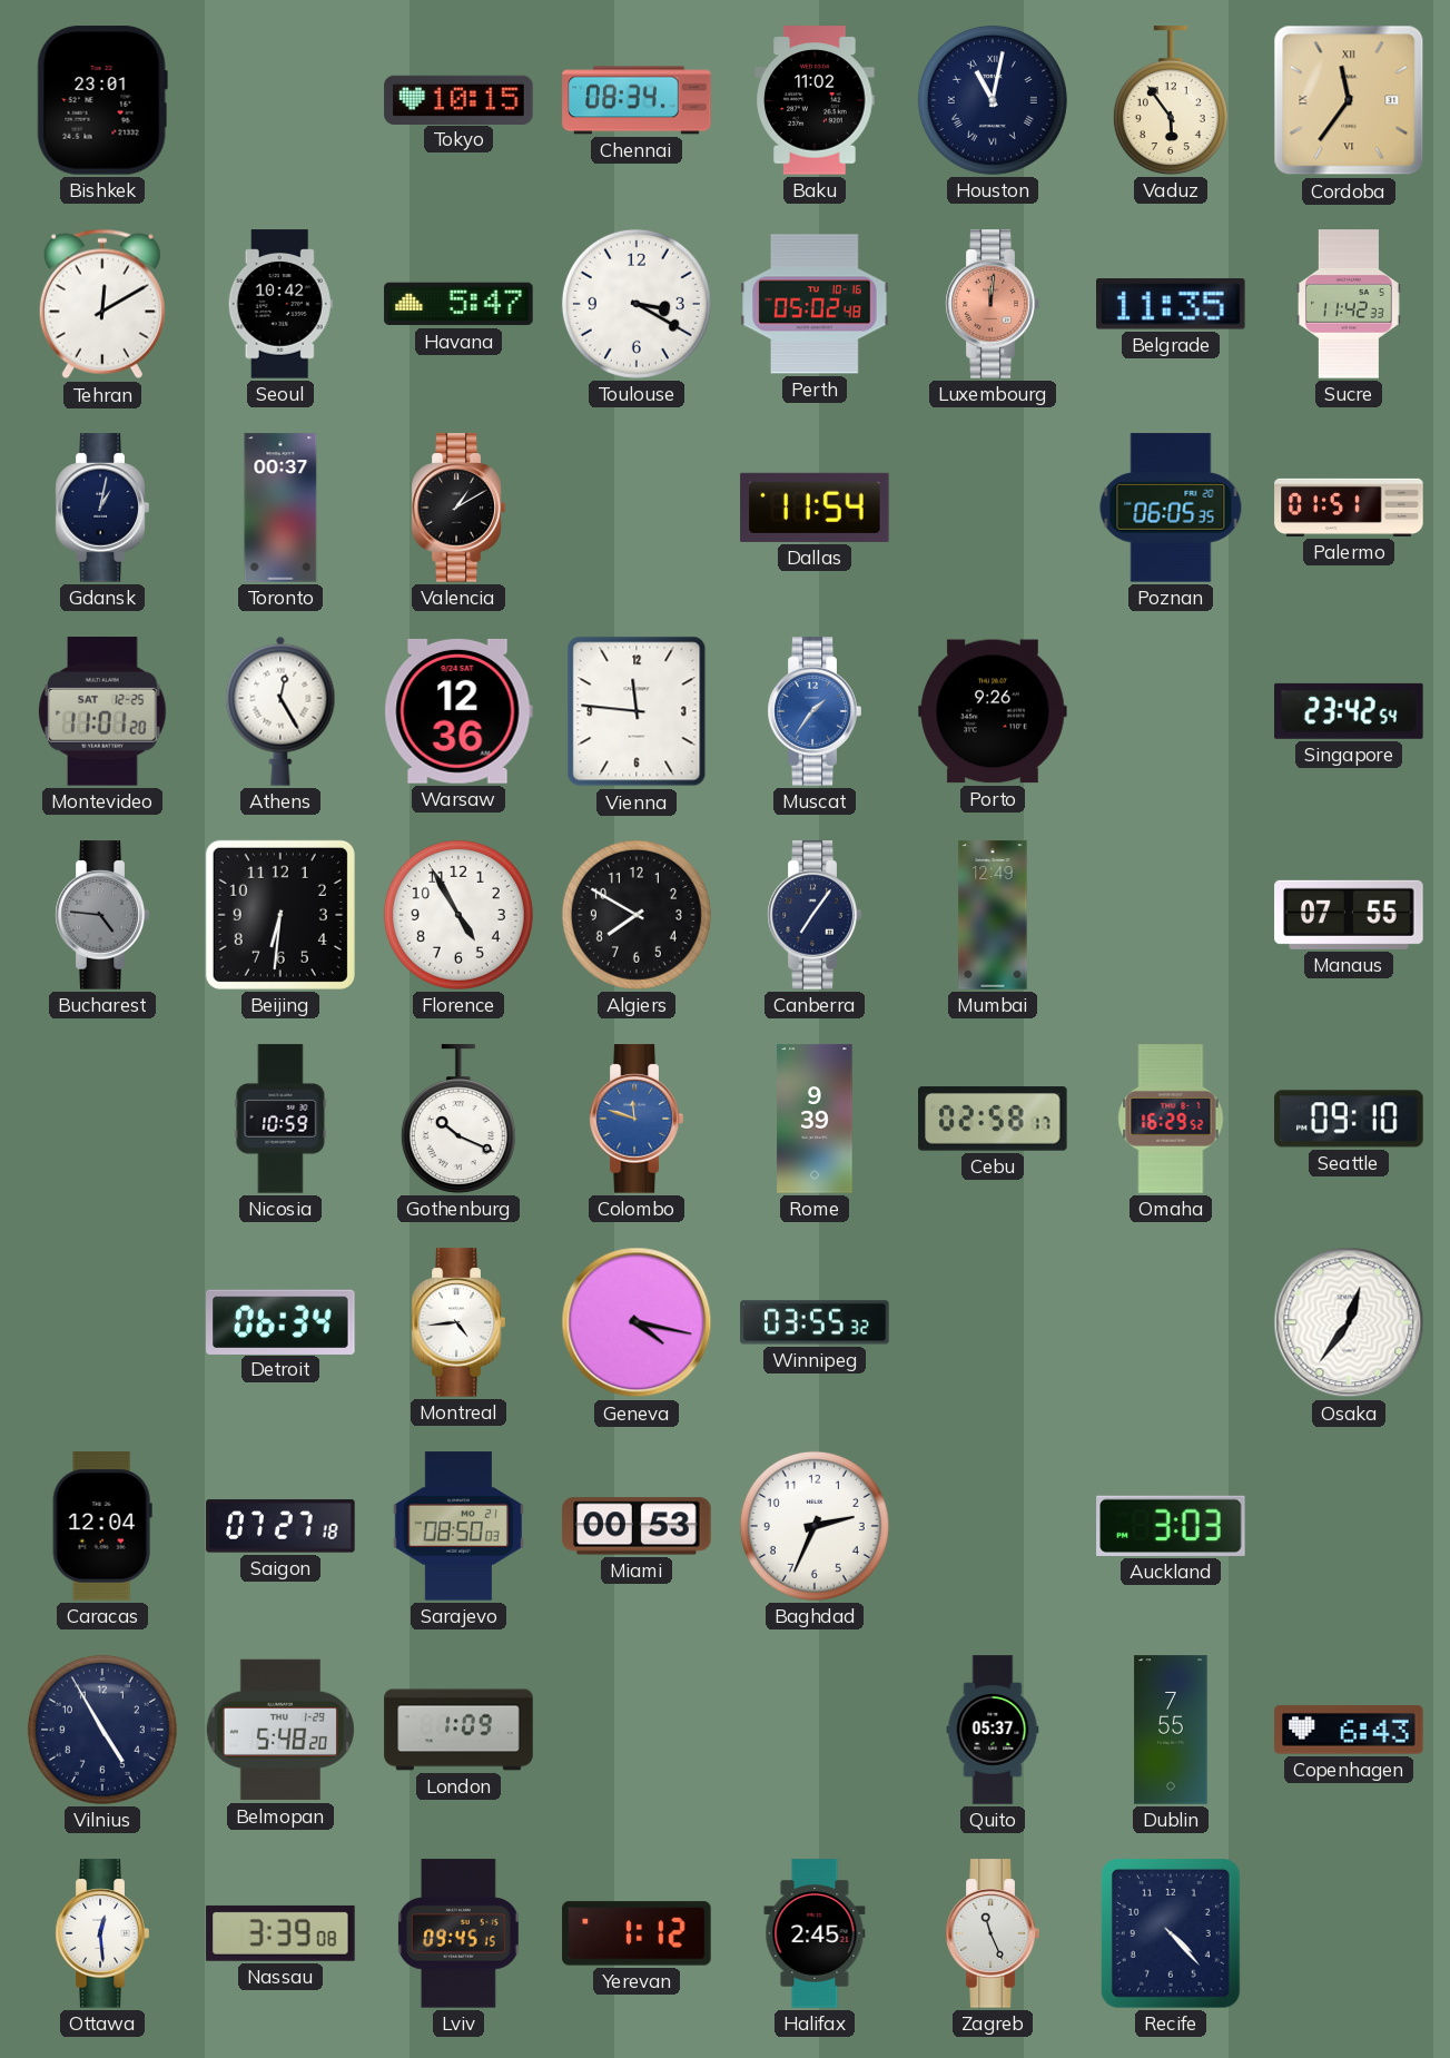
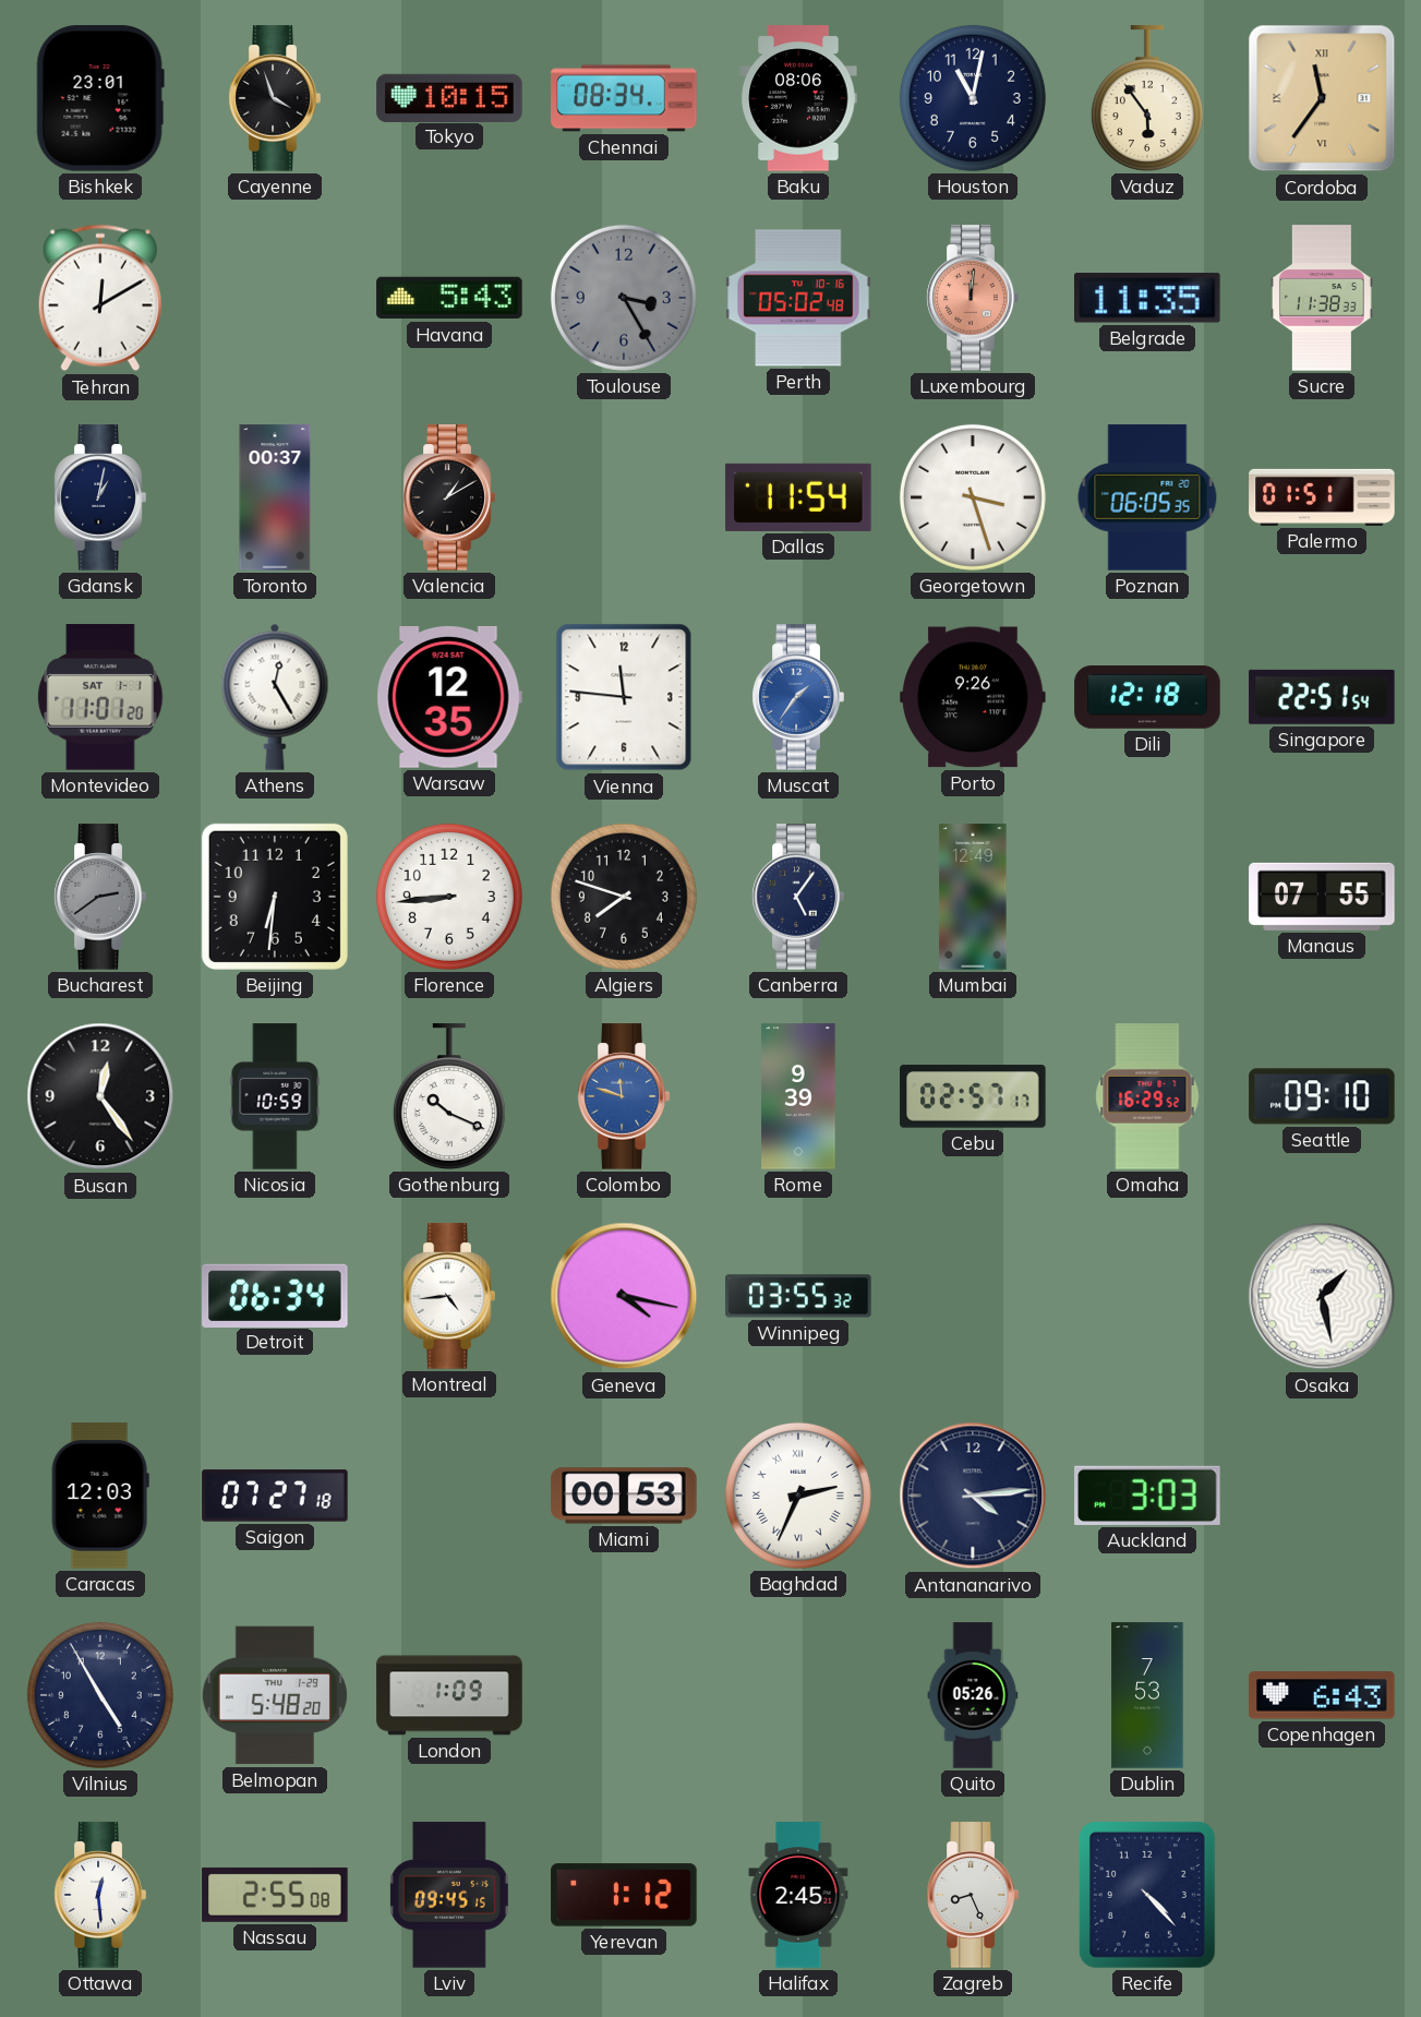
Cayenne: none -> 3:57 (275, 98)
Baku: 11:02 -> 08:06 (798, 98)
Houston numerals: Roman -> Arabic (973, 98)
Seoul: 10:42 -> none (280, 304)
Havana: 5:47 -> 5:43 (449, 298)
Toulouse: 3:20 -> 3:25 (624, 298)
Toulouse dial: white -> grey (624, 298)
Sucre: 11:42 -> 11:38 (1322, 298)
Georgetown: none -> 3:27 (973, 497)
Montevideo date: SAT 12-25 -> SAT 1-1 (100, 697)
Warsaw: 12:36 -> 12:35 (449, 697)
Dili: none -> 12:18 (1147, 697)
Singapore: 23:42 -> 22:51 (1322, 697)
Bucharest: 4:46 -> 2:39 (100, 897)
Florence: 4:55 -> 8:44 (449, 897)
Algiers: 7:50 -> 7:48 (624, 897)
Canberra: 7:06 -> 5:06 (798, 897)
Busan: none -> 12:24 (100, 1096)
Cebu: 02:58 -> 02:57 (973, 1096)
Osaka: 12:36 -> 1:28 (1322, 1296)
Caracas: 12:04 -> 12:03 (100, 1496)
Sarajevo: 08:50 -> none (458, 1526)
Baghdad numerals: Arabic -> Roman (798, 1496)
Antananarivo: none -> 4:14 (973, 1496)
Quito: 05:37 -> 05:26 (973, 1695)
Dublin: 7:55 -> 7:53 (1147, 1695)
Nassau: 3:39 -> 2:55 (275, 1895)
Zagreb: 11:26 -> 8:26 (973, 1895)
